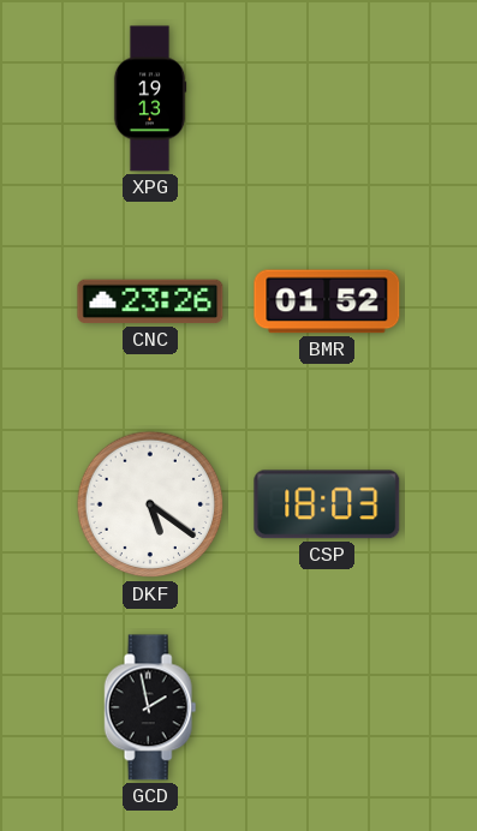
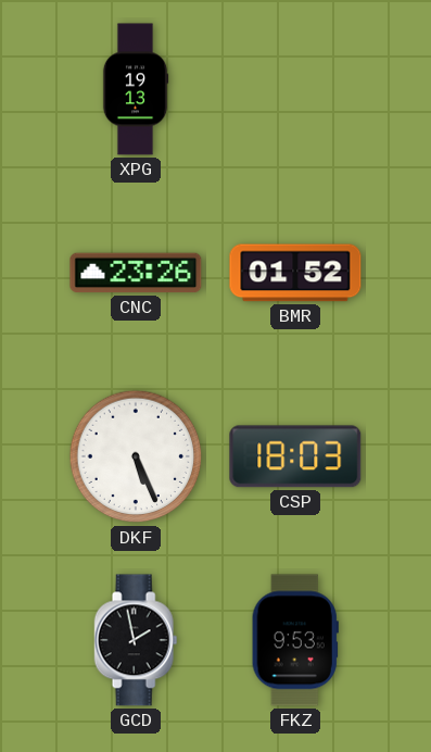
DKF: 5:21 -> 5:26 (136, 456)
FKZ: none -> 9:53 (295, 640)
